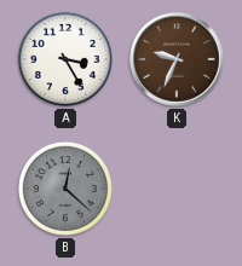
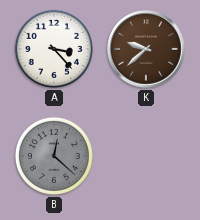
A: 3:25 -> 3:23 (54, 49)
K: 9:34 -> 9:38 (147, 50)
